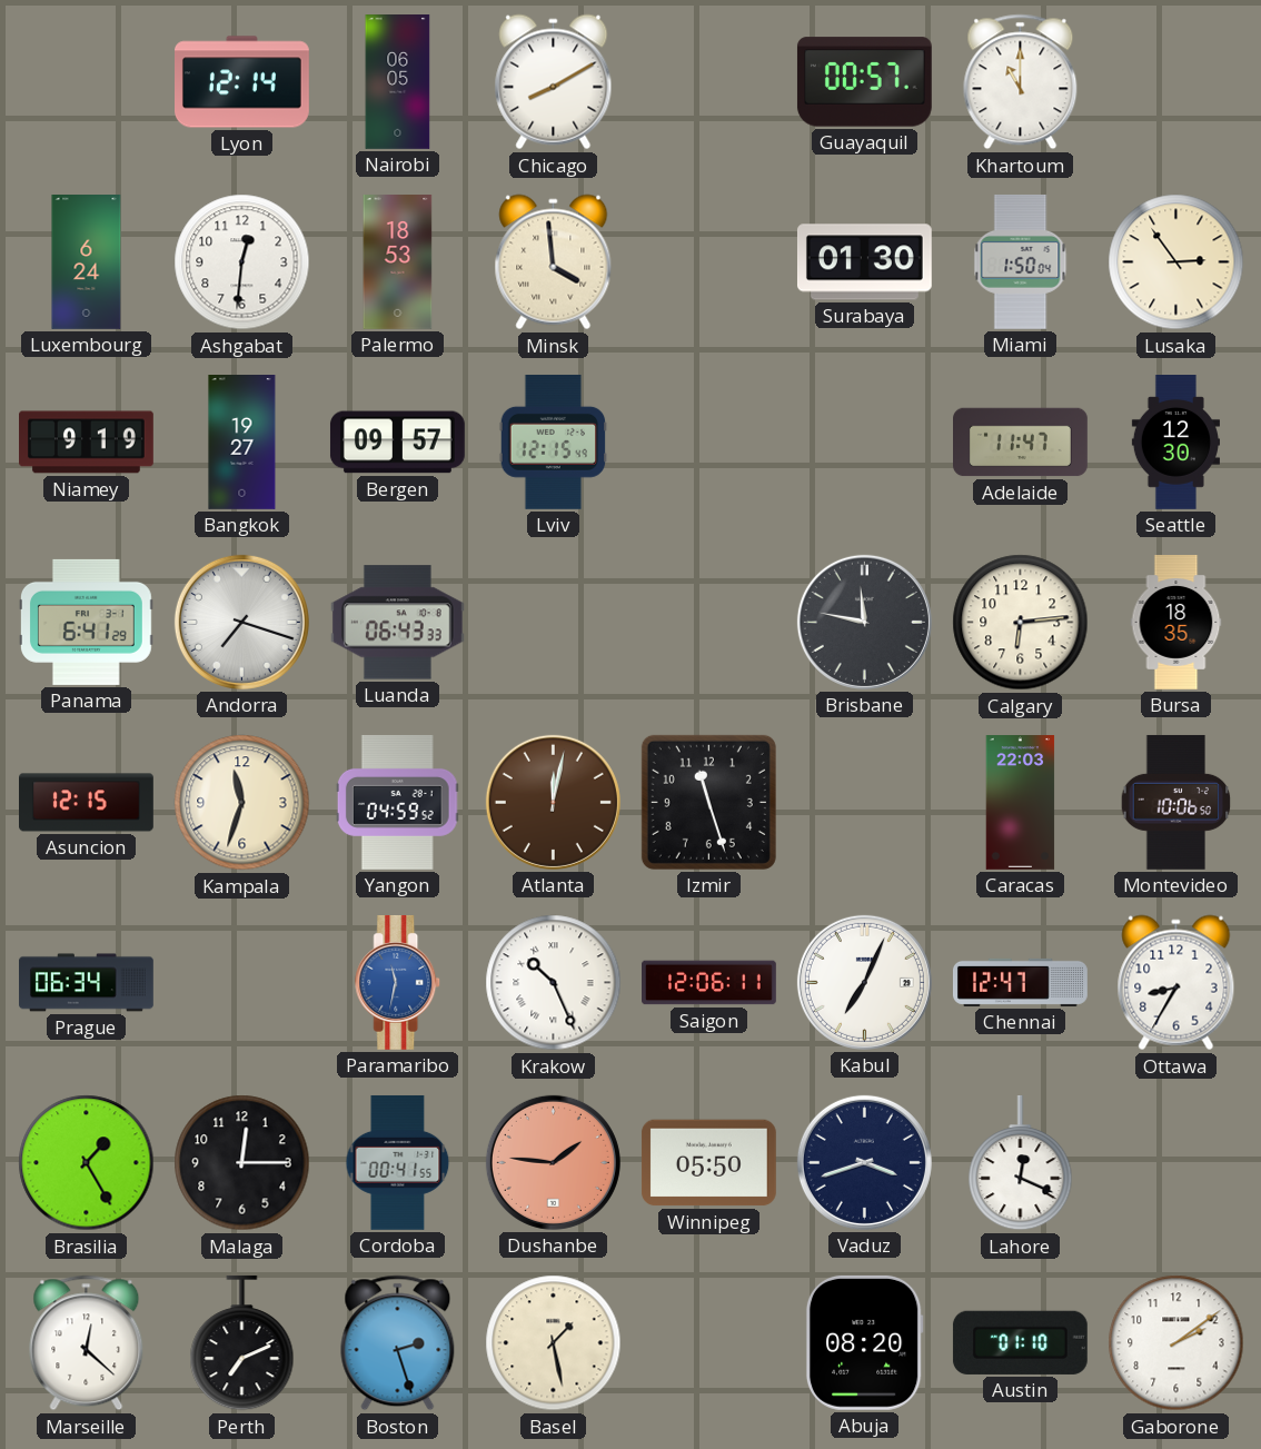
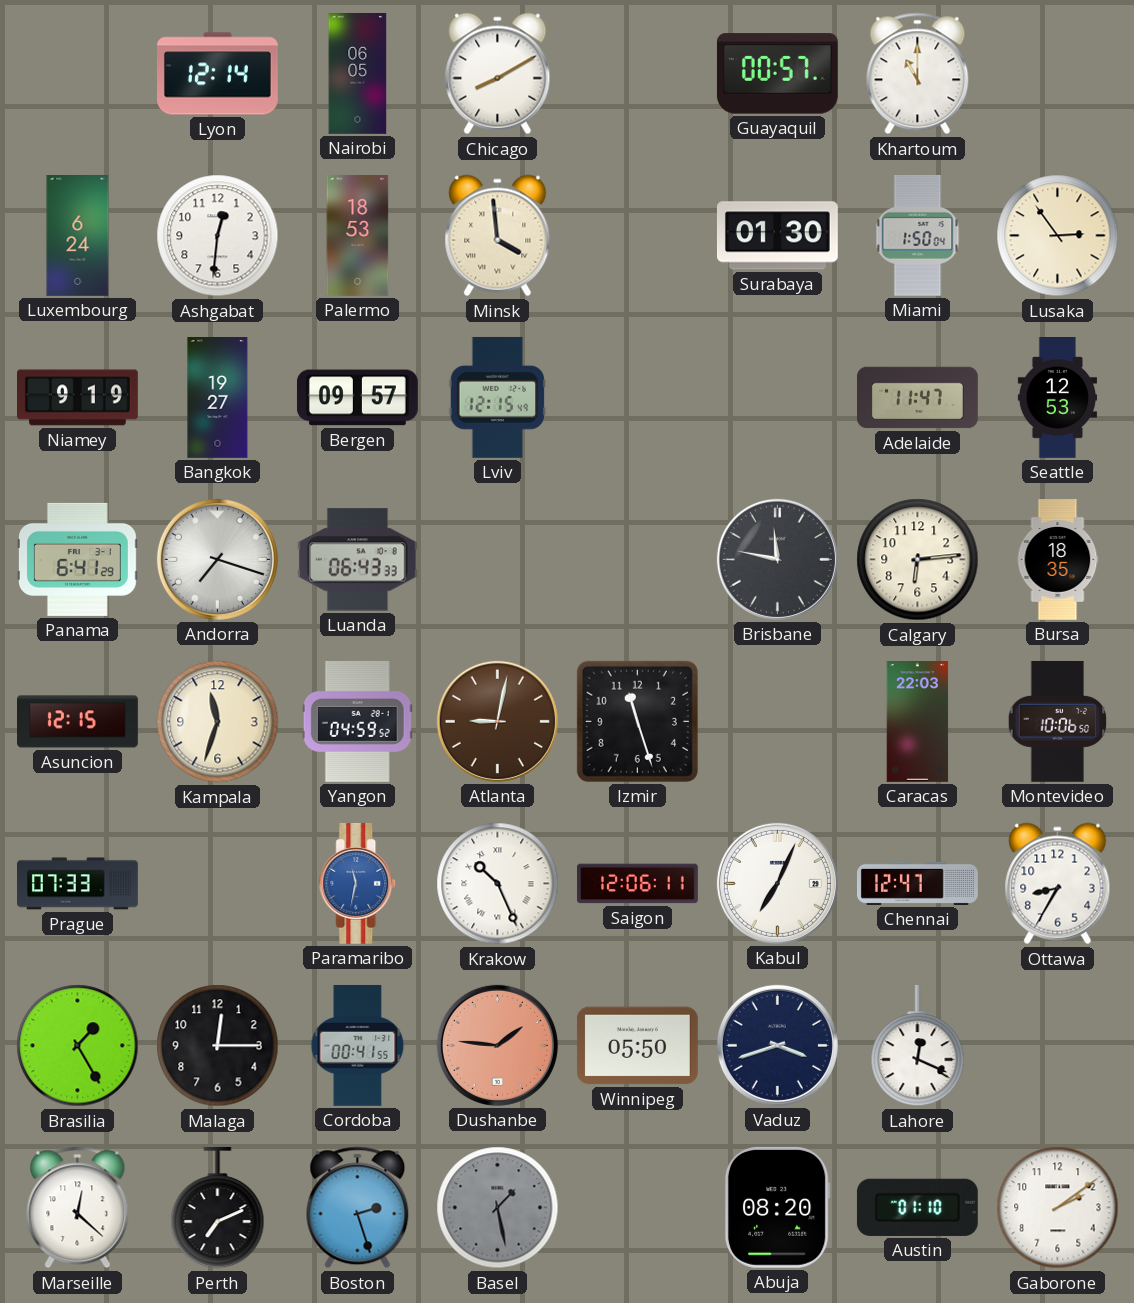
Seattle: 12:30 -> 12:53 (1057, 398)
Atlanta: 12:02 -> 9:02 (497, 721)
Prague: 06:34 -> 07:33 (78, 884)
Basel dial: cream -> grey (498, 1208)
